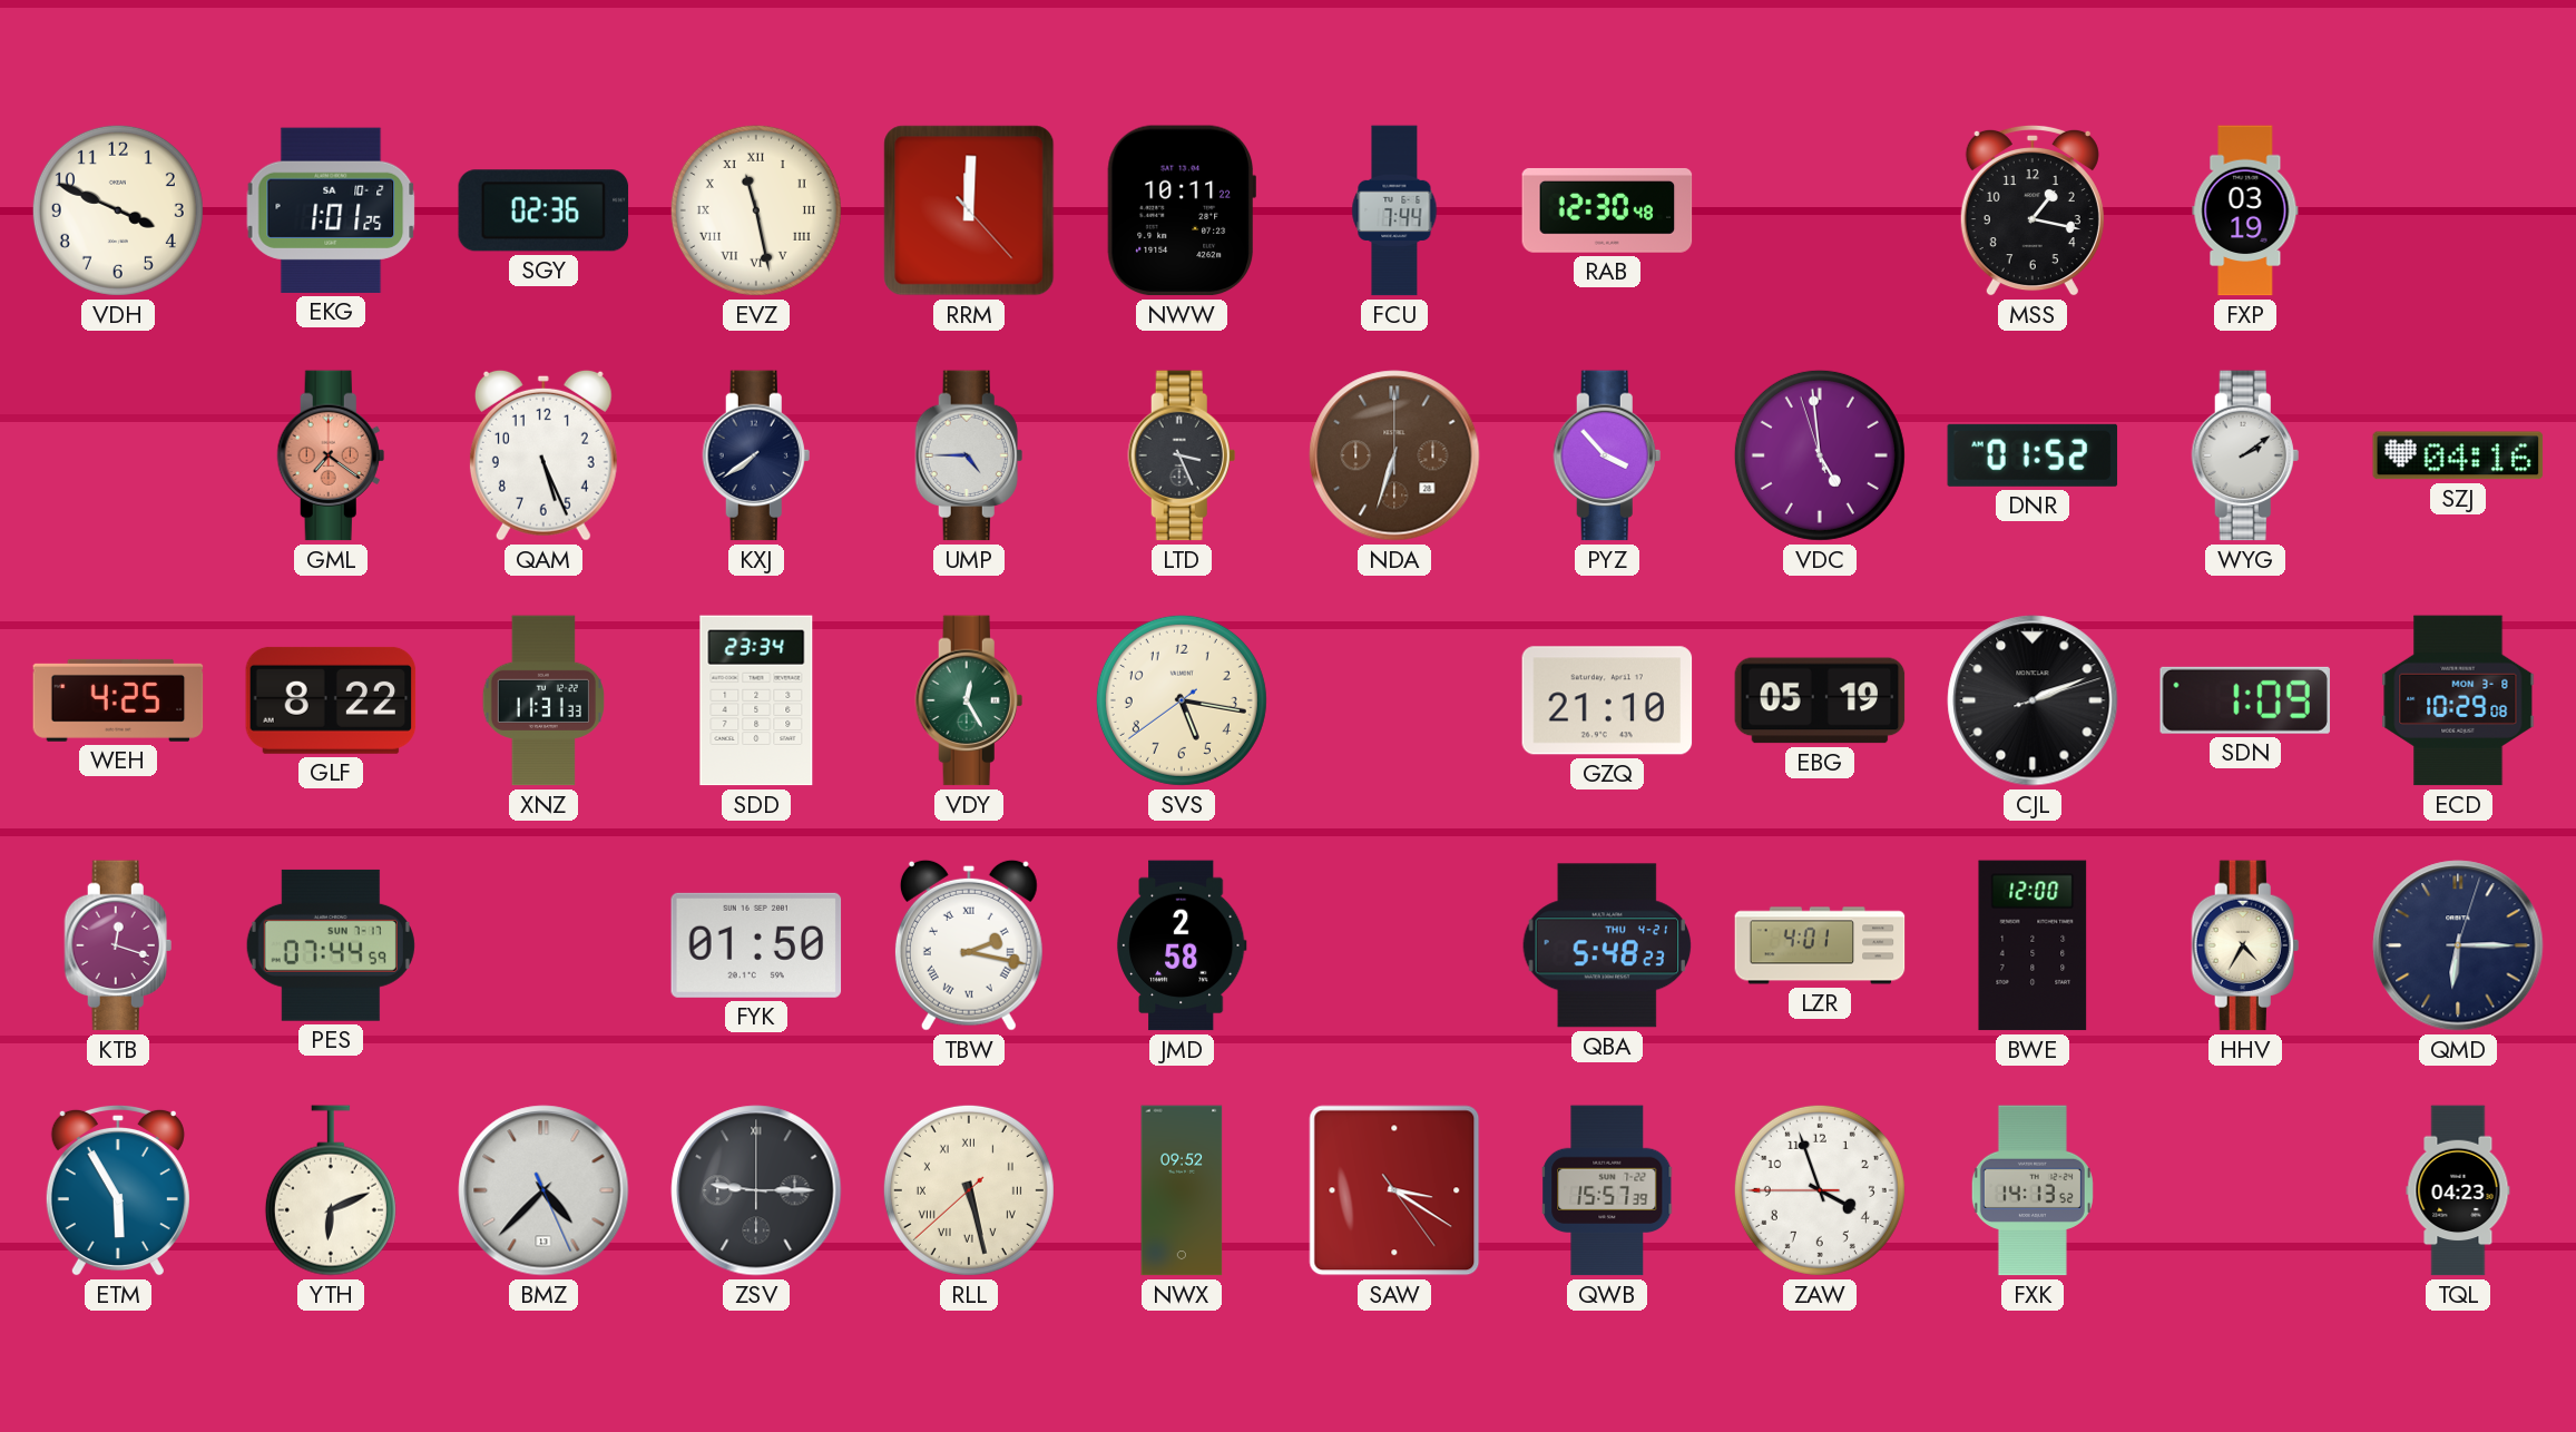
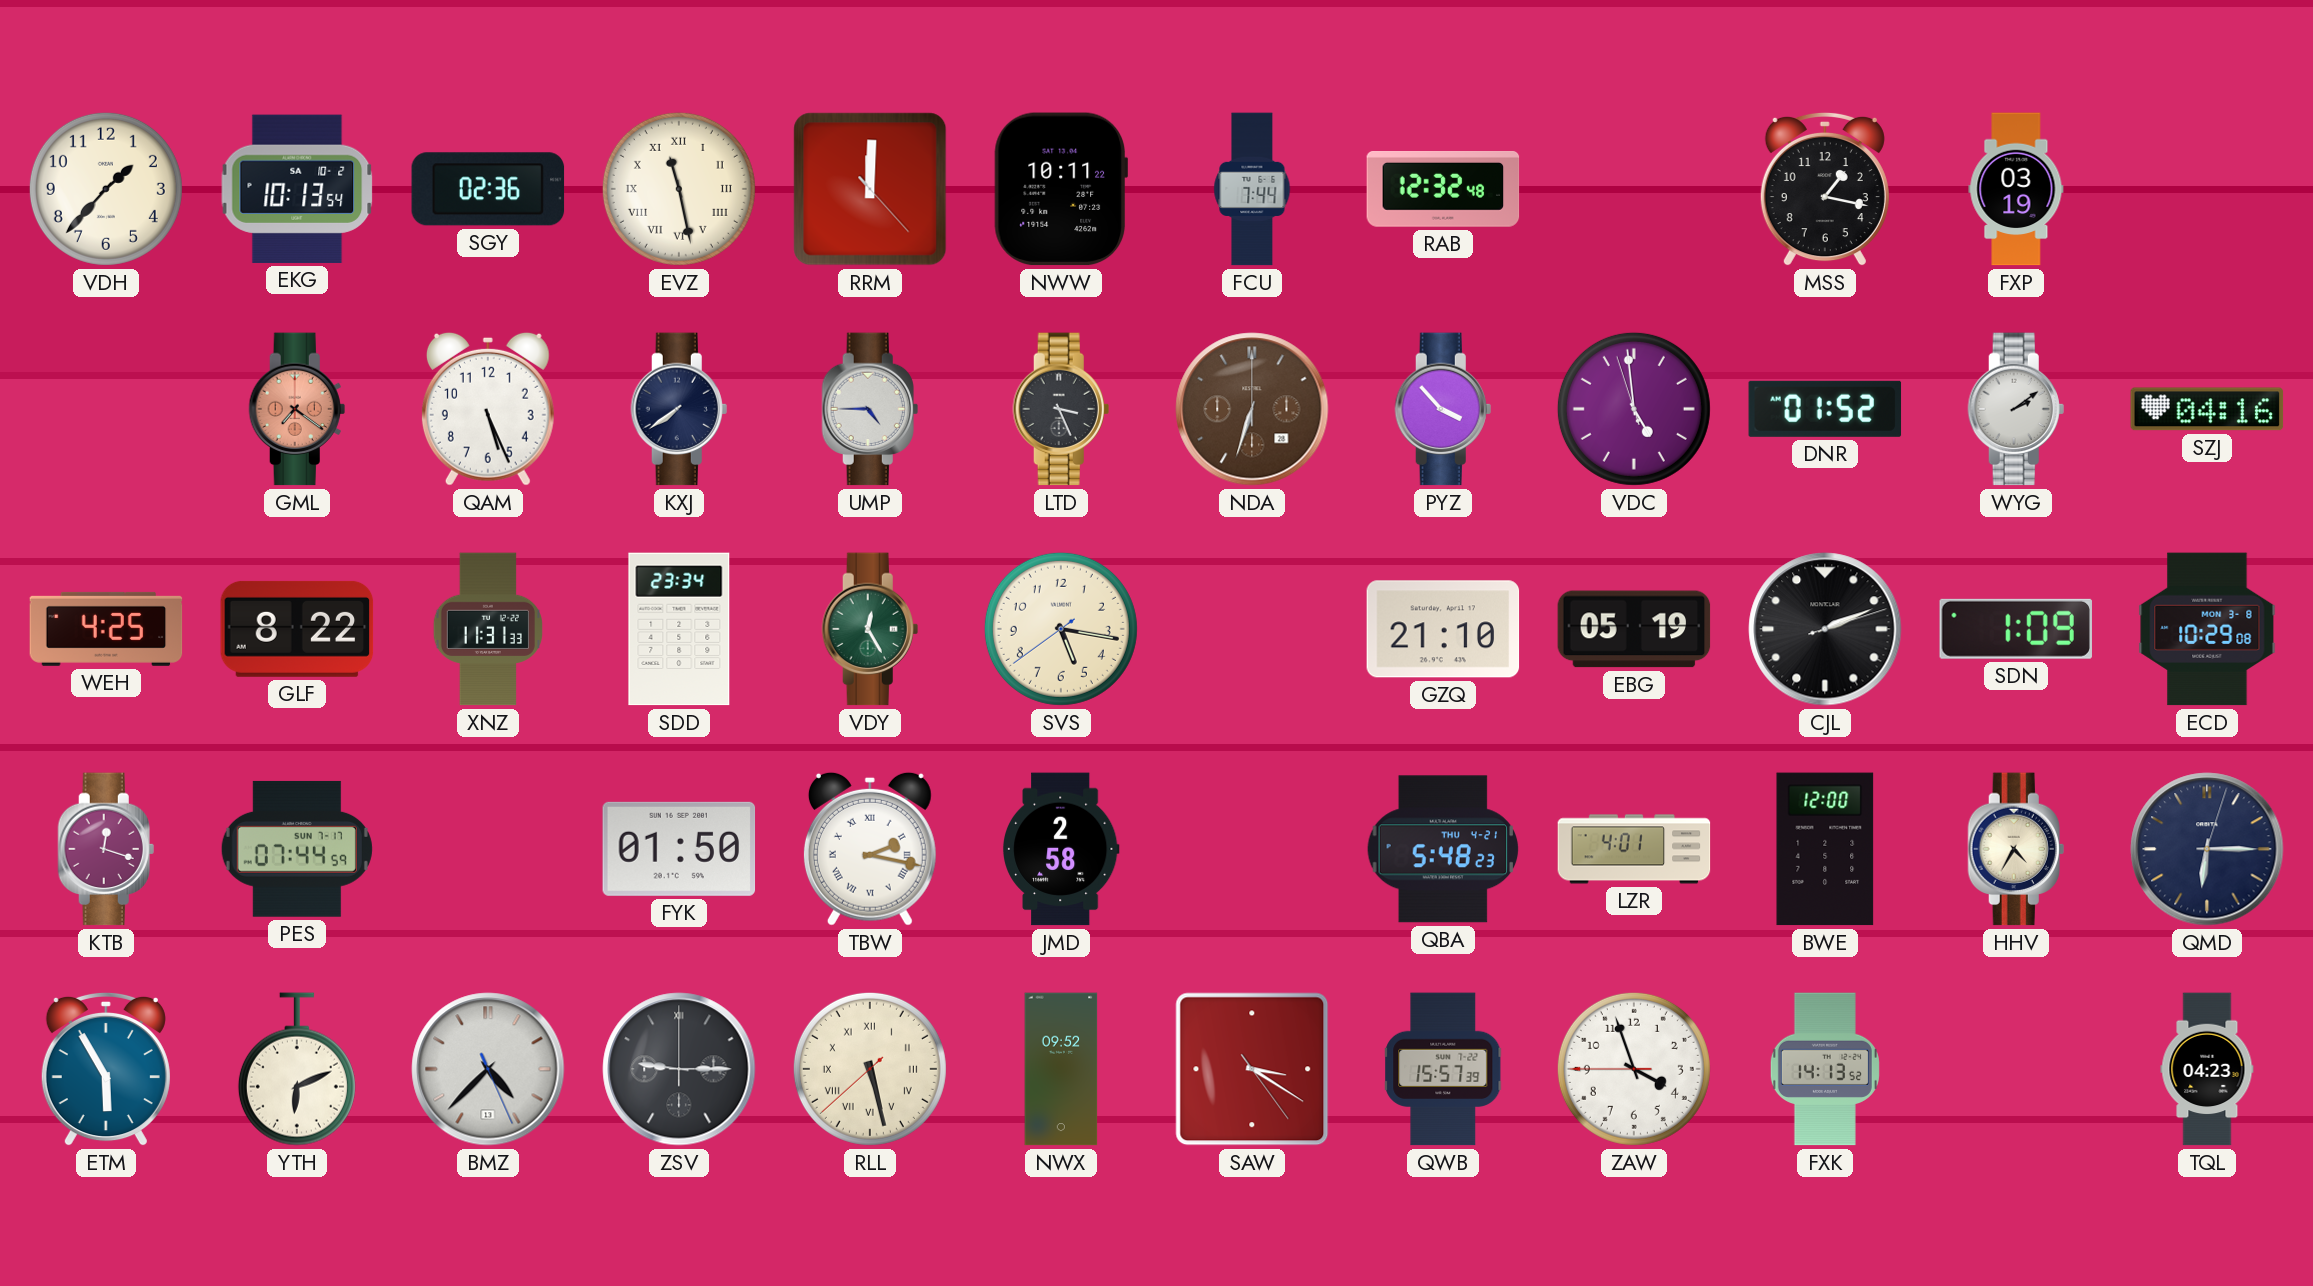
VDH: 3:49 -> 1:37 (106, 189)
EKG: 1:01 -> 10:13 (297, 189)
RAB: 12:30 -> 12:32 (1443, 189)
